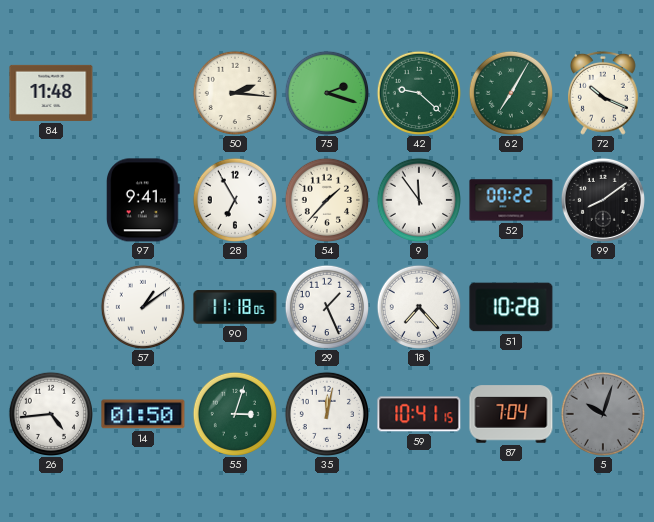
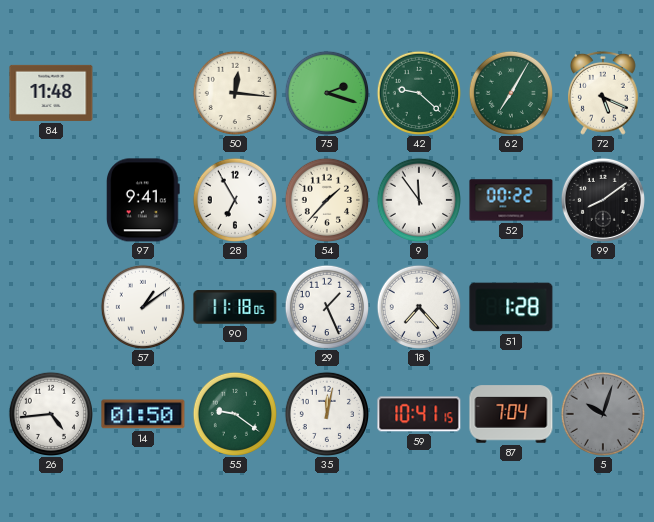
50: 2:16 -> 12:16 (234, 92)
72: 10:19 -> 5:19 (604, 93)
51: 10:28 -> 1:28 (511, 307)
55: 3:03 -> 9:21 (234, 413)
